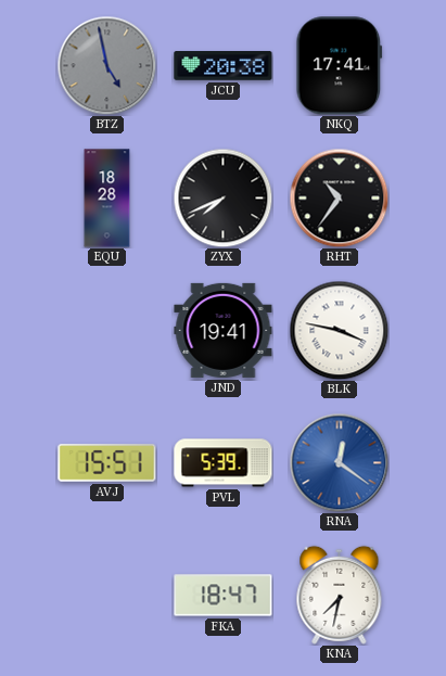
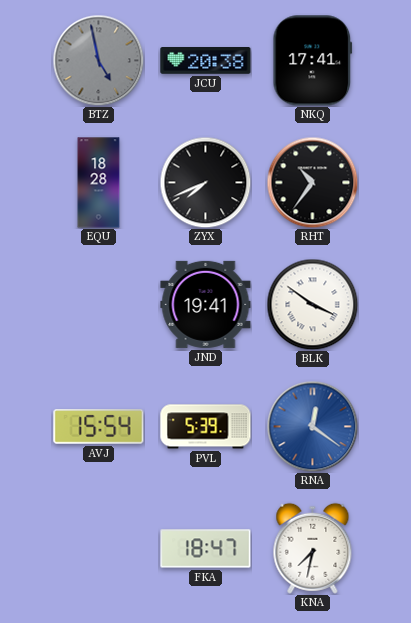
BLK: 3:47 -> 3:51 (312, 304)
AVJ: 15:51 -> 15:54 (99, 427)
